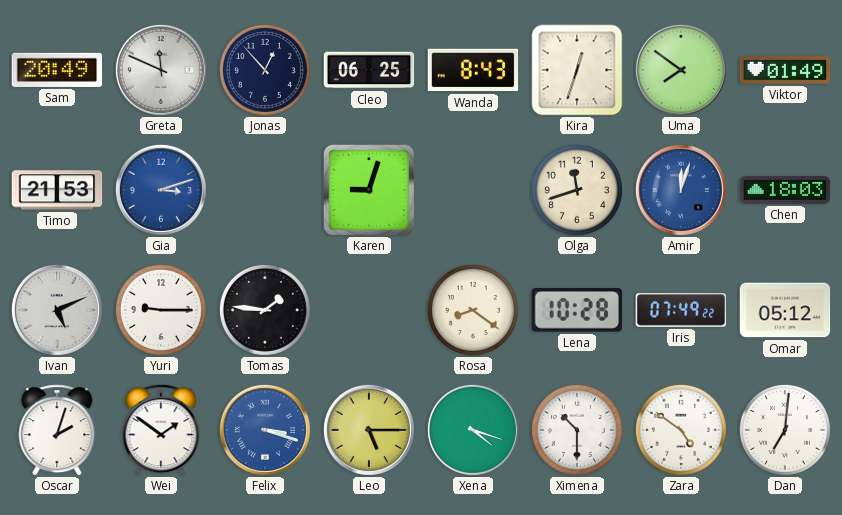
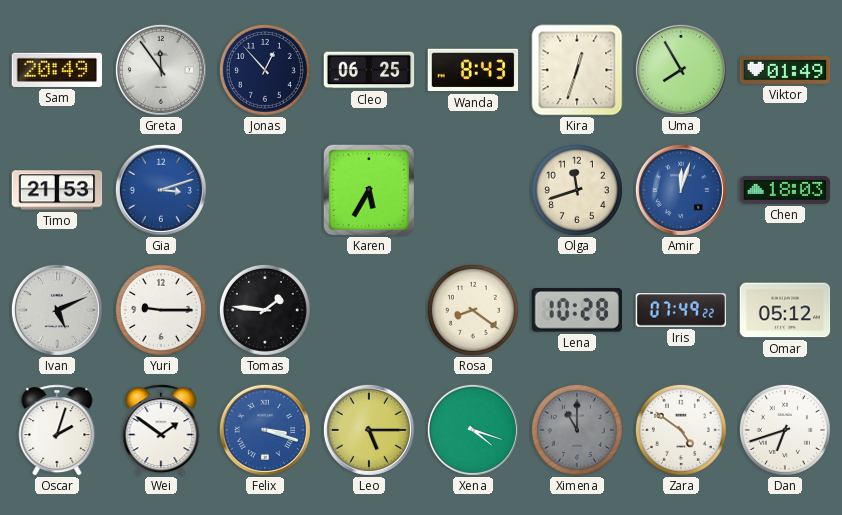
Greta: 11:49 -> 11:54 (161, 70)
Uma: 7:51 -> 7:55 (681, 70)
Karen: 9:03 -> 5:35 (368, 189)
Ximena: 10:30 -> 11:00 (577, 430)
Ximena dial: white -> grey (577, 430)
Dan: 7:01 -> 6:42 (785, 430)
